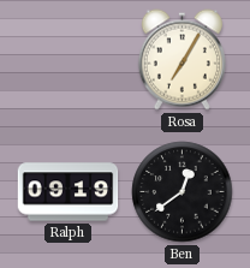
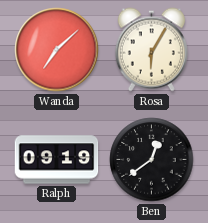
Wanda: none -> 7:08 (57, 50)
Rosa: 7:05 -> 6:05 (151, 50)
